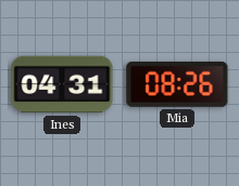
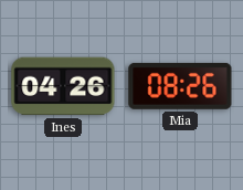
Ines: 04:31 -> 04:26 (63, 86)
